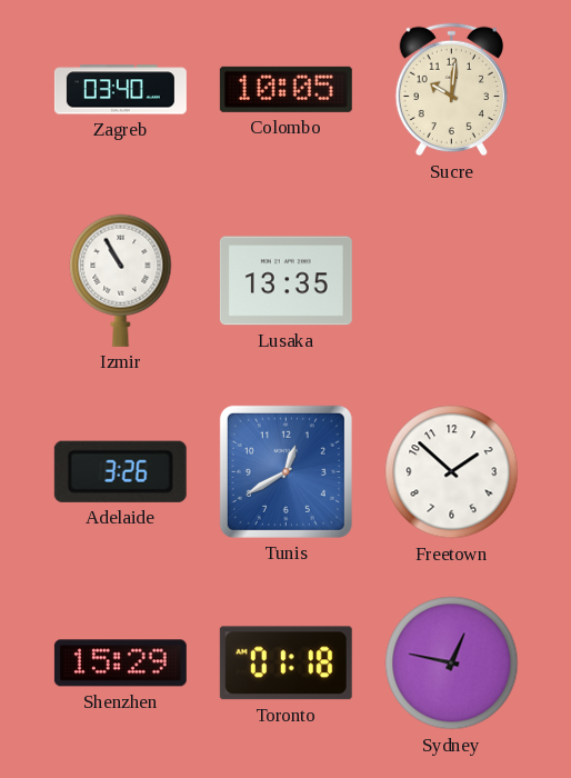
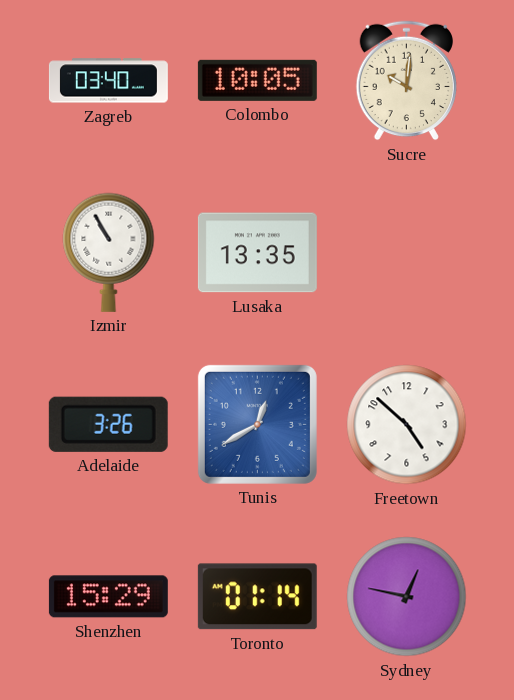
Freetown: 1:52 -> 4:52 (407, 425)
Toronto: 01:18 -> 01:14 (257, 597)
